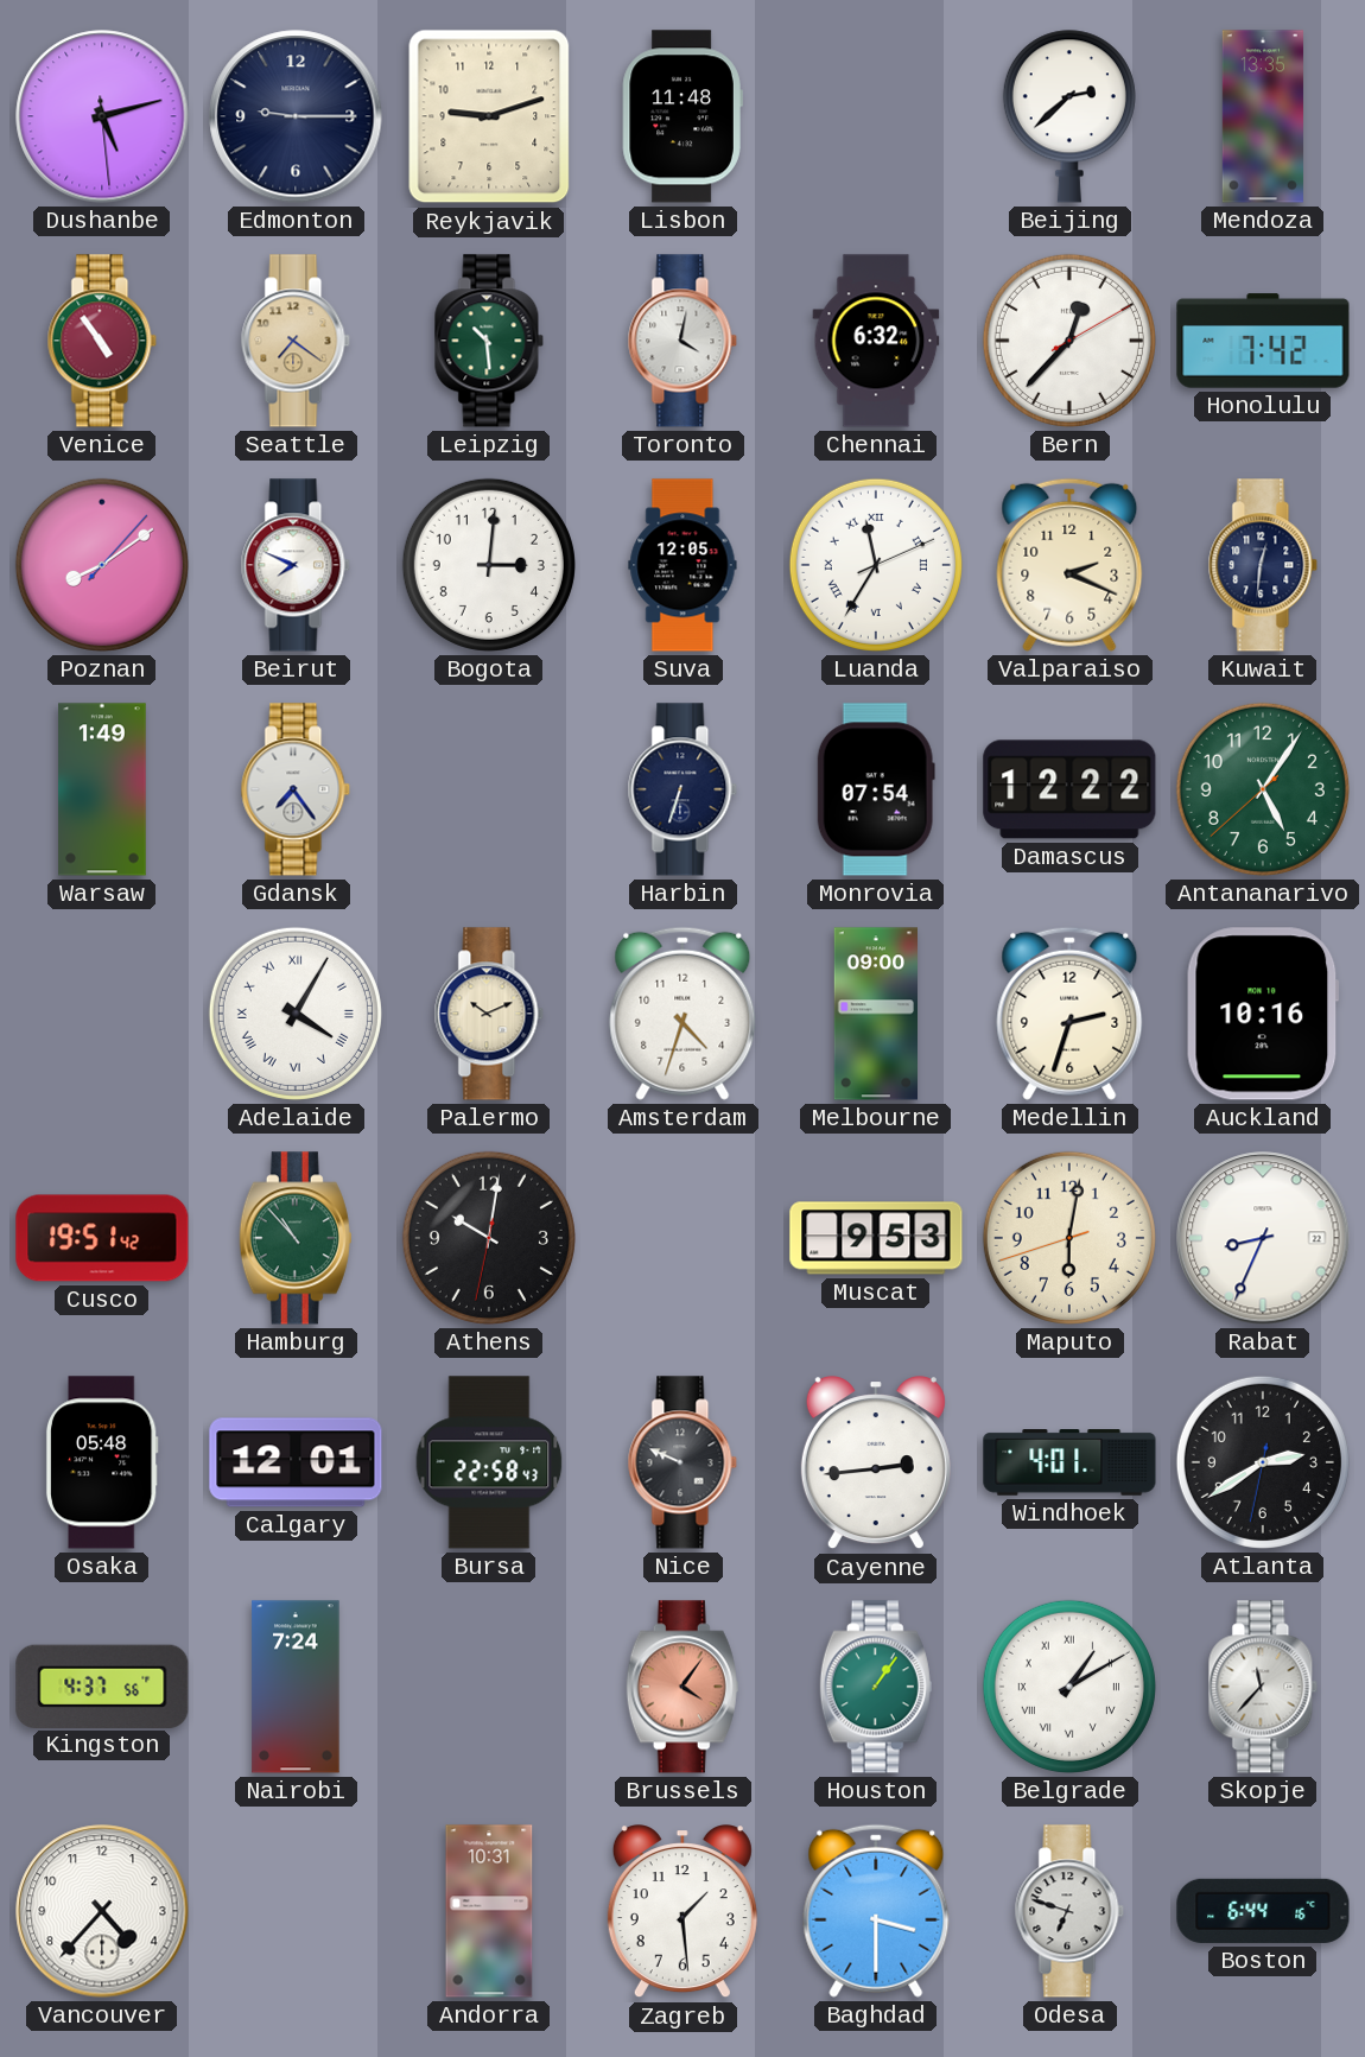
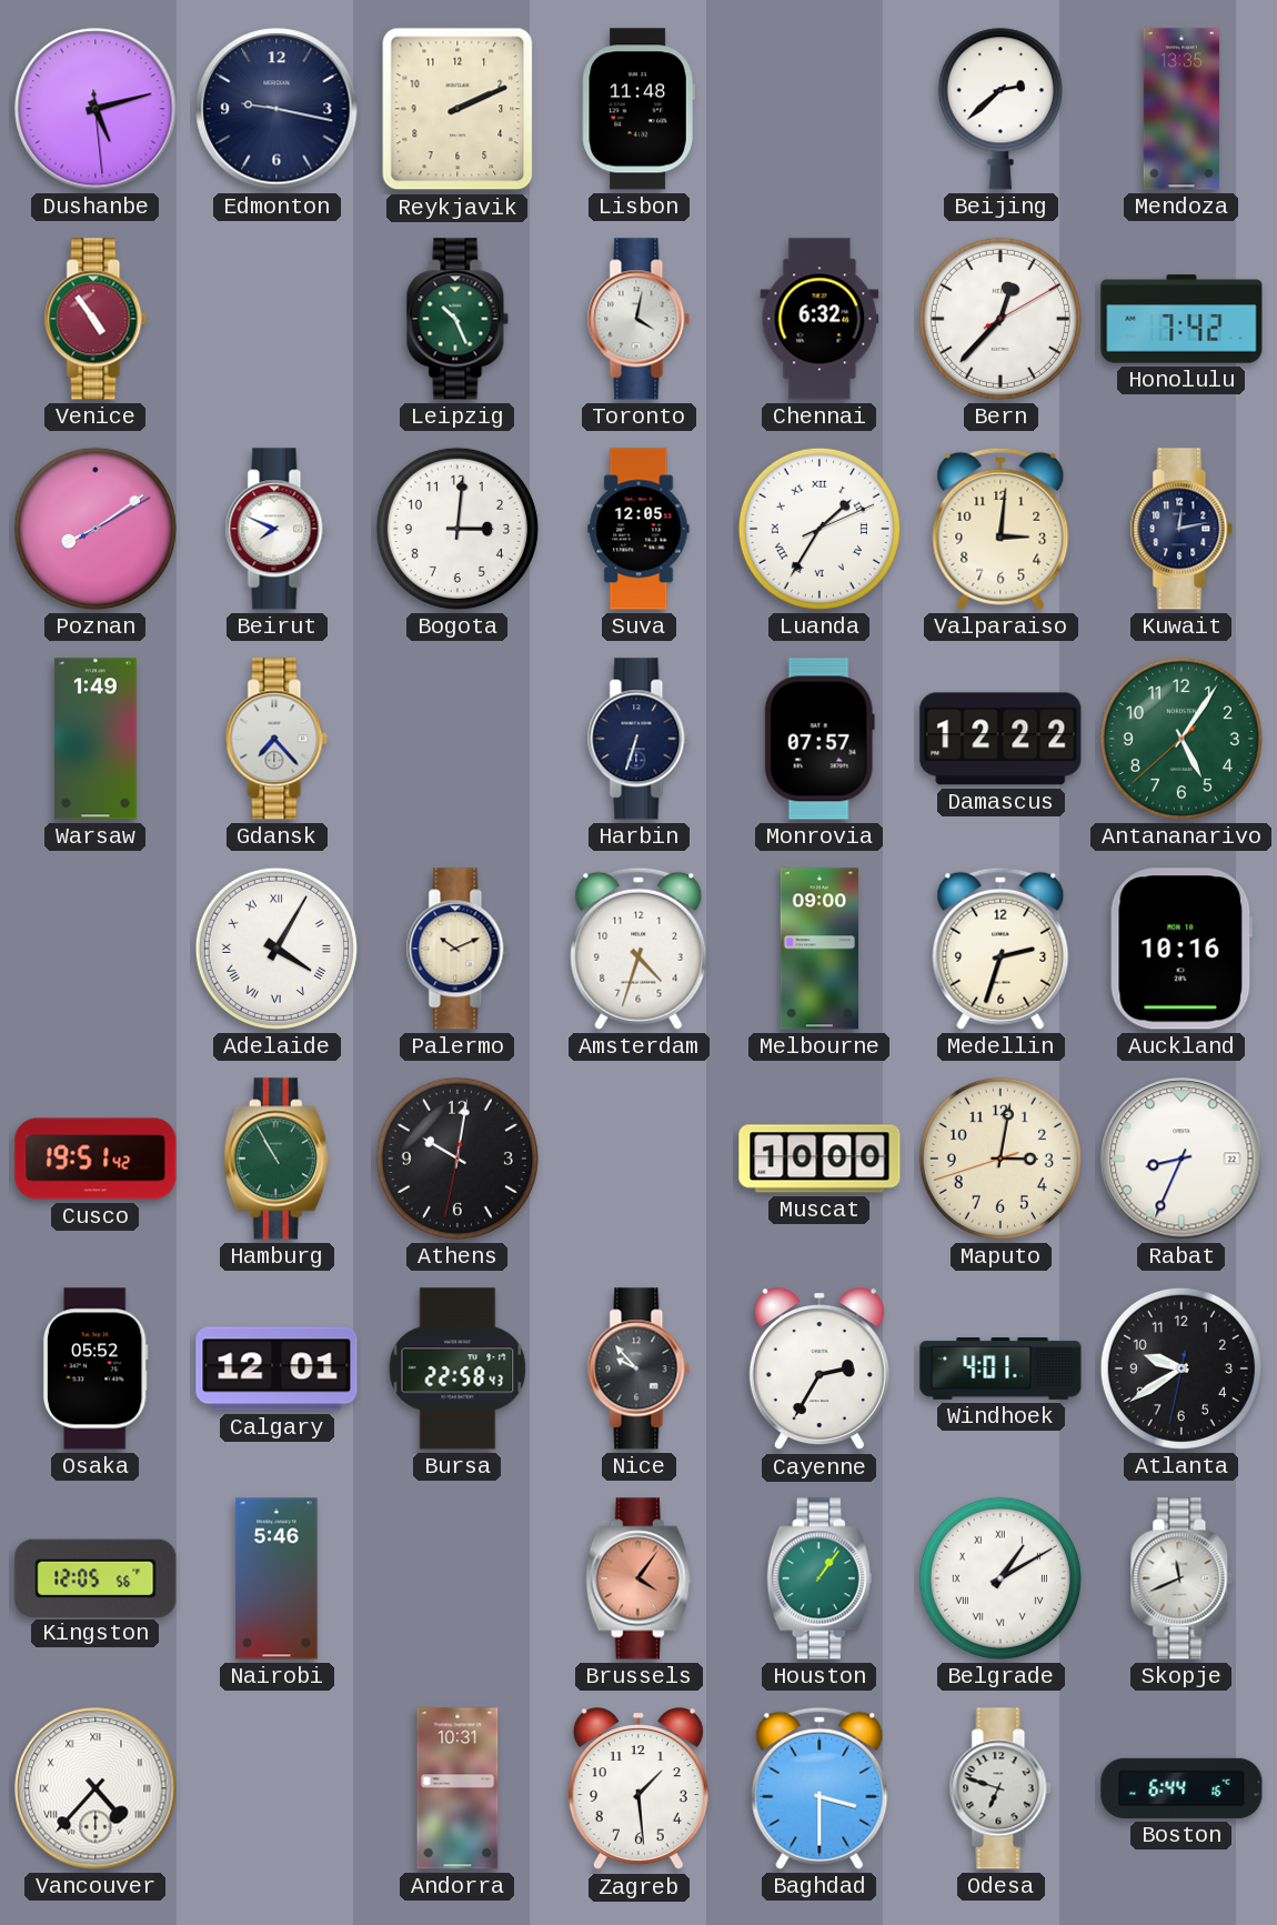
Edmonton: 9:15 -> 9:17 (276, 109)
Reykjavik: 9:12 -> 2:11 (457, 109)
Seattle: 7:21 -> none (296, 341)
Leipzig: 10:29 -> 10:26 (457, 319)
Poznan: 8:09:07 -> 8:09:10 (95, 529)
Luanda: 11:35 -> 1:35 (820, 529)
Valparaiso: 2:19 -> 3:01 (1001, 529)
Kuwait: 12:31 -> 12:13 (1182, 529)
Gdansk: 7:24 -> 7:23 (276, 739)
Monrovia: 07:54 -> 07:57 (820, 739)
Hamburg: 10:53 -> 10:55 (276, 1159)
Muscat: 9:53 -> 10:00 (820, 1159)
Maputo: 6:01 -> 3:01 (1001, 1159)
Osaka: 05:48 -> 05:52 (95, 1368)
Nice: 9:49 -> 9:53 (638, 1368)
Cayenne: 2:44 -> 2:35 (820, 1370)
Atlanta: 2:39 -> 9:39 (1182, 1368)
Kingston: 4:37 -> 12:05 (95, 1577)
Nairobi: 7:24 -> 5:46 (276, 1578)
Skopje: 11:37 -> 11:41 (1182, 1578)
Vancouver numerals: Arabic -> Roman (95, 1788)
